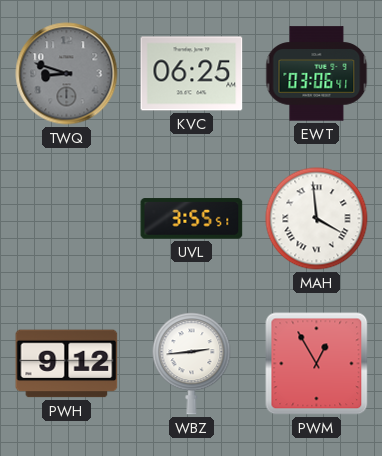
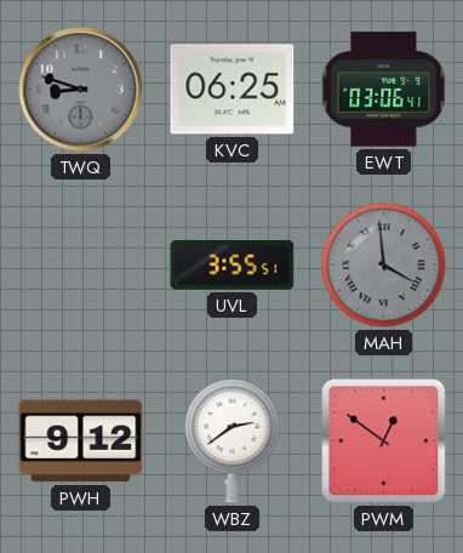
MAH dial: white -> grey (384, 266)
WBZ: 2:44 -> 2:39 (233, 441)
PWM: 12:55 -> 12:51 (384, 441)
